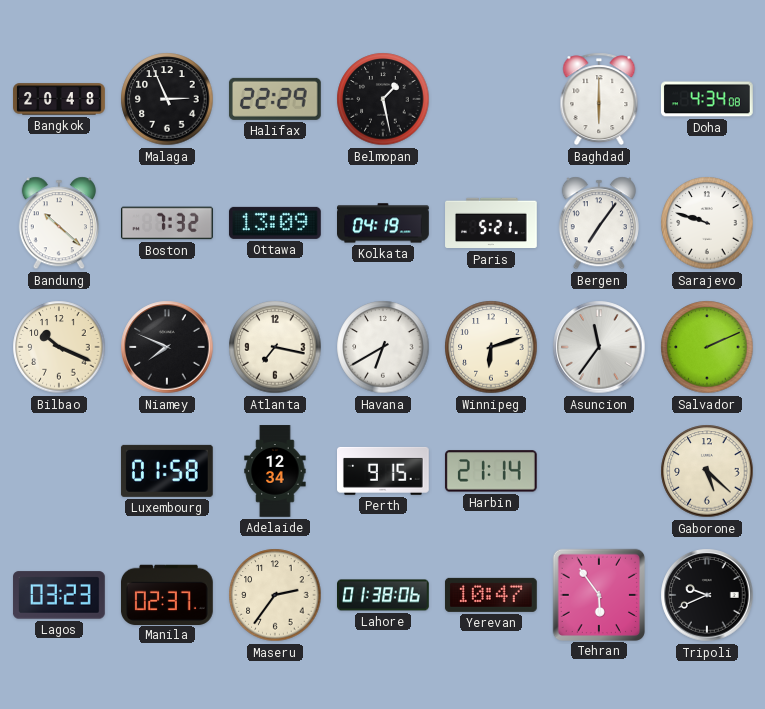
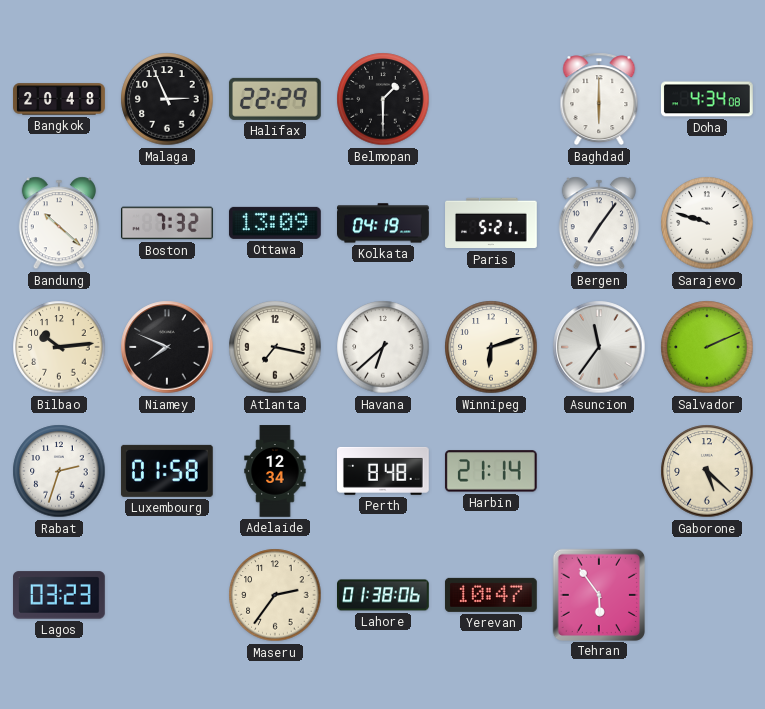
Belmopan: 1:28 -> 1:30 (383, 99)
Bilbao: 10:19 -> 10:14 (59, 347)
Havana: 6:40 -> 6:38 (383, 347)
Rabat: none -> 2:33 (59, 471)
Perth: 9:15 -> 8:48 (384, 471)
Manila: 02:37 -> none (167, 594)
Tripoli: 9:41 -> none (707, 595)
